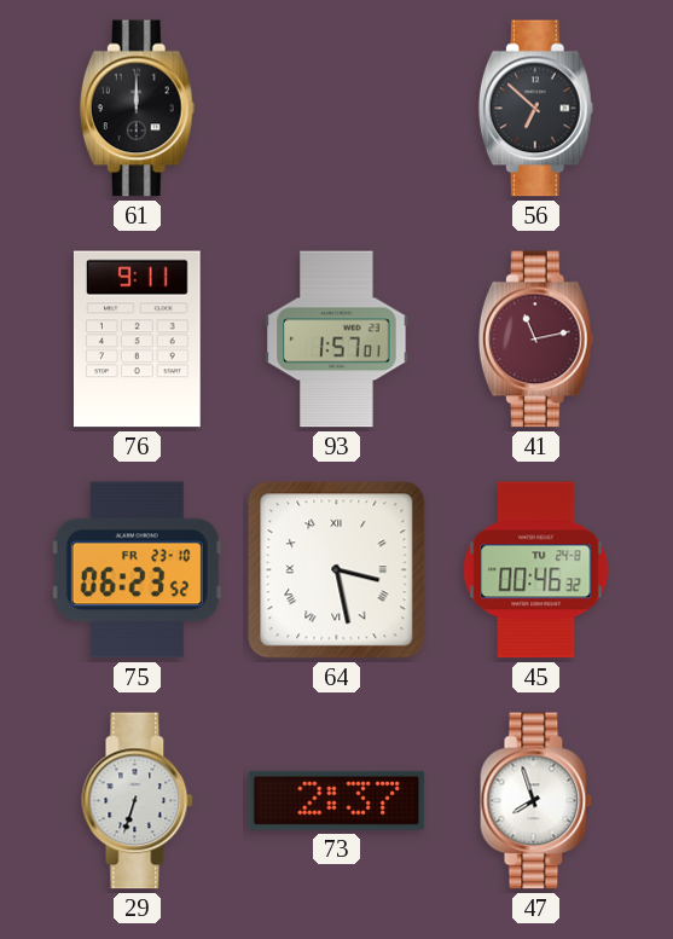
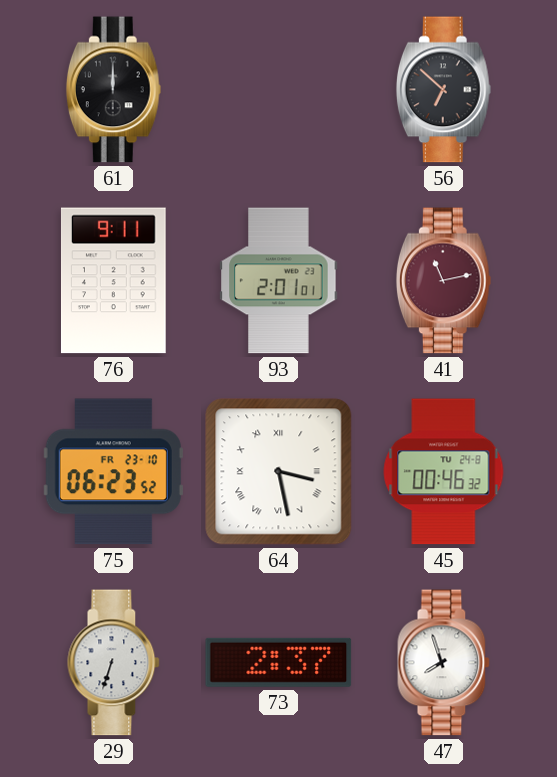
93: 1:57 -> 2:01 (279, 281)
